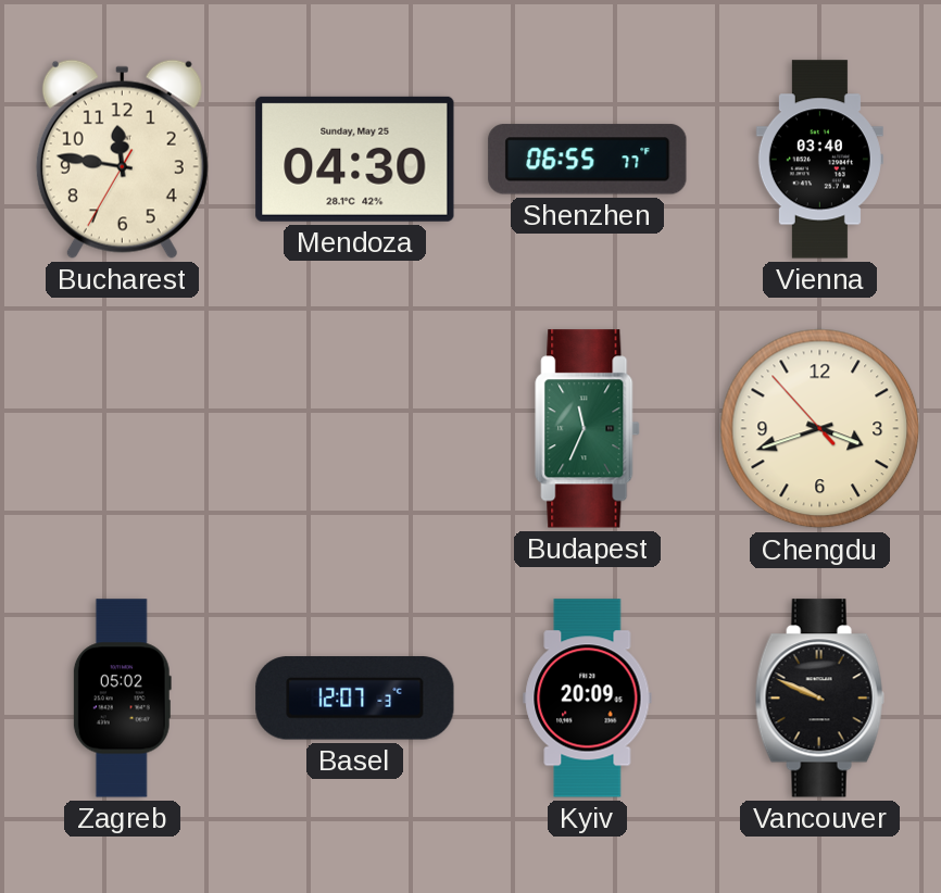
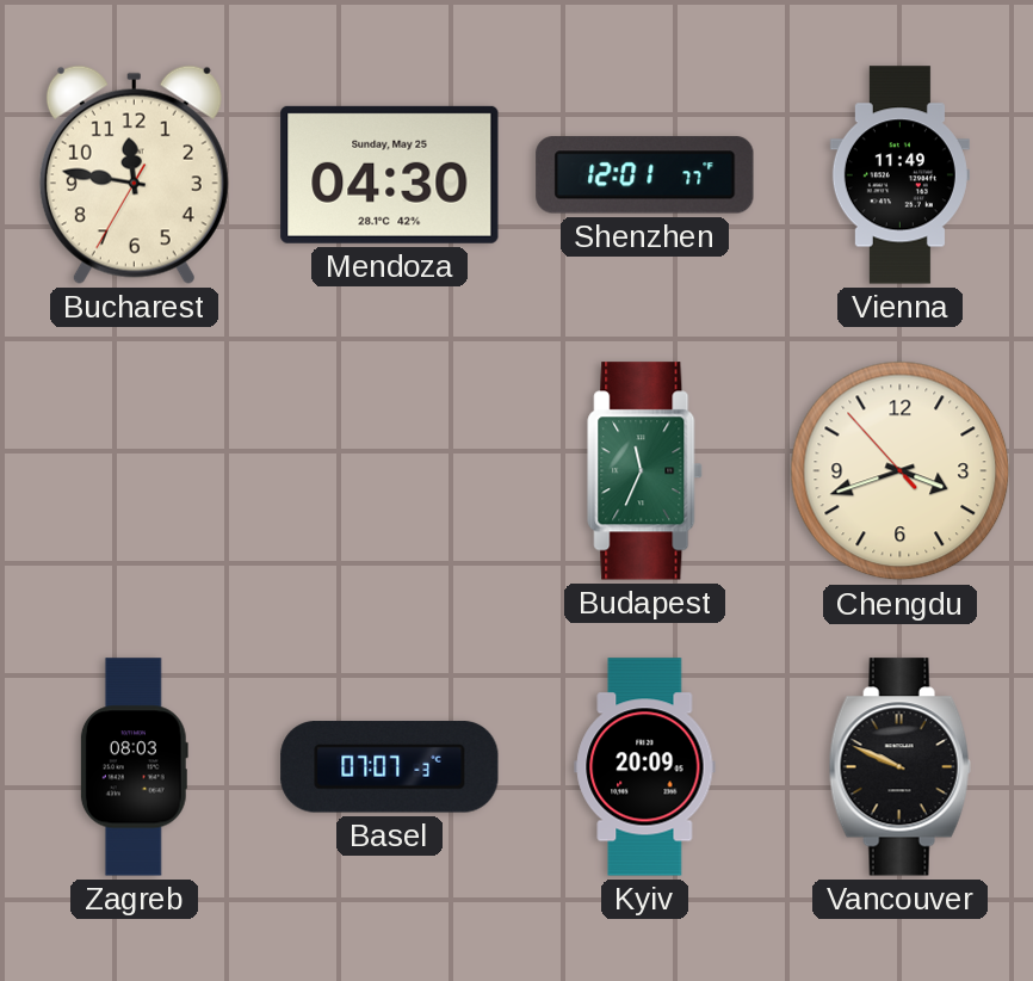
Shenzhen: 06:55 -> 12:01 (645, 175)
Vienna: 03:40 -> 11:49 (899, 175)
Zagreb: 05:02 -> 08:03 (134, 767)
Basel: 12:07 -> 07:07 (390, 767)
